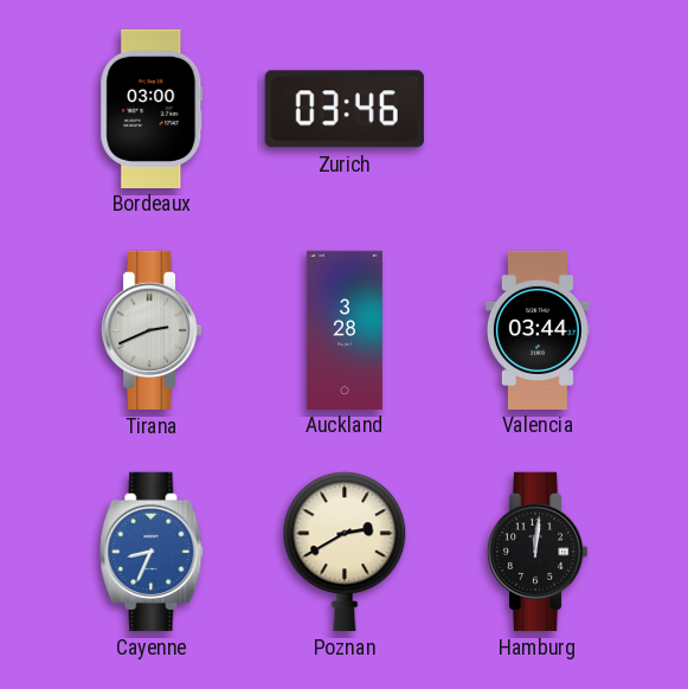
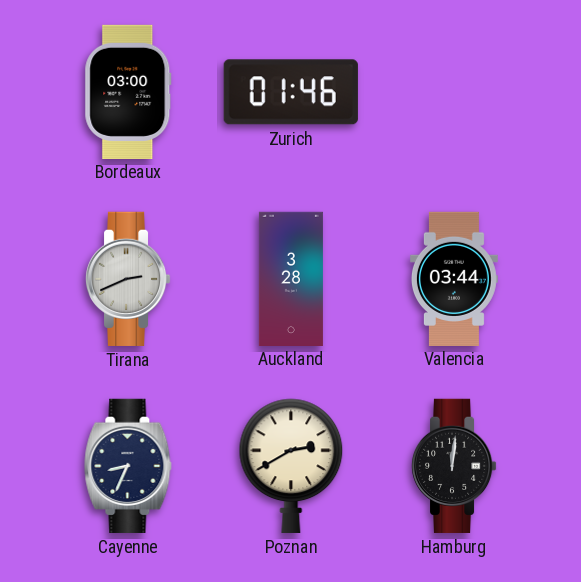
Zurich: 03:46 -> 01:46 (291, 92)
Cayenne dial: blue -> navy (128, 466)
